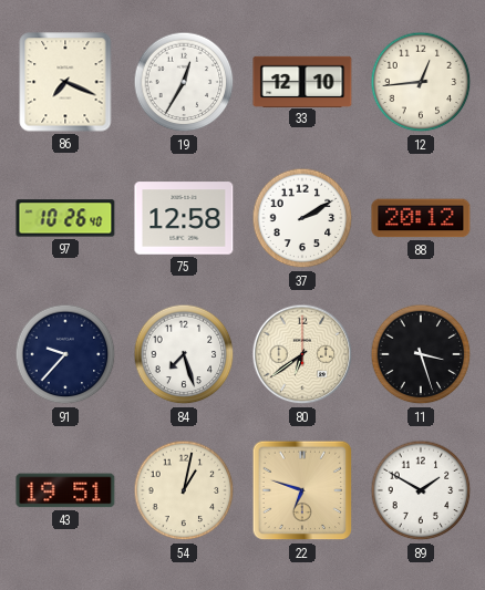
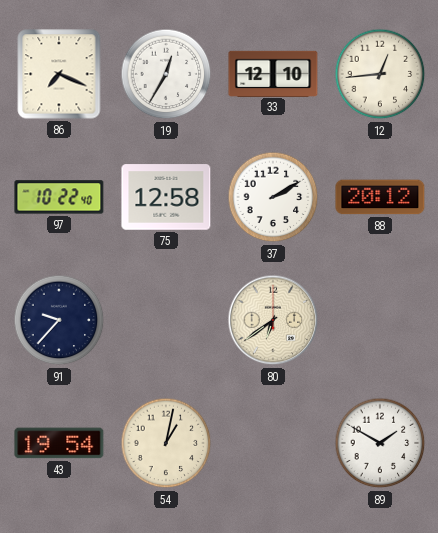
97: 10:26 -> 10:22 (59, 197)
84: 7:27 -> none (184, 354)
11: 3:27 -> none (421, 354)
43: 19:51 -> 19:54 (59, 443)
22: 6:48 -> none (302, 490)
